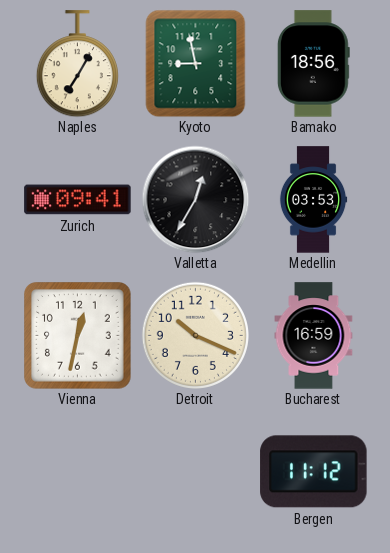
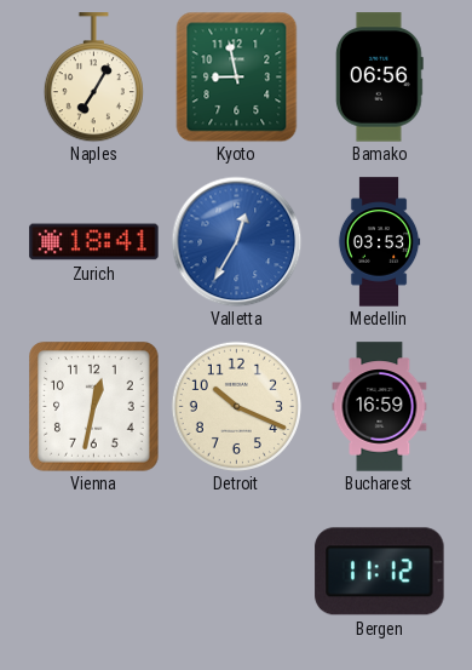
Bamako: 18:56 -> 06:56 (379, 78)
Zurich: 09:41 -> 18:41 (94, 242)
Valletta dial: black -> blue (236, 241)
